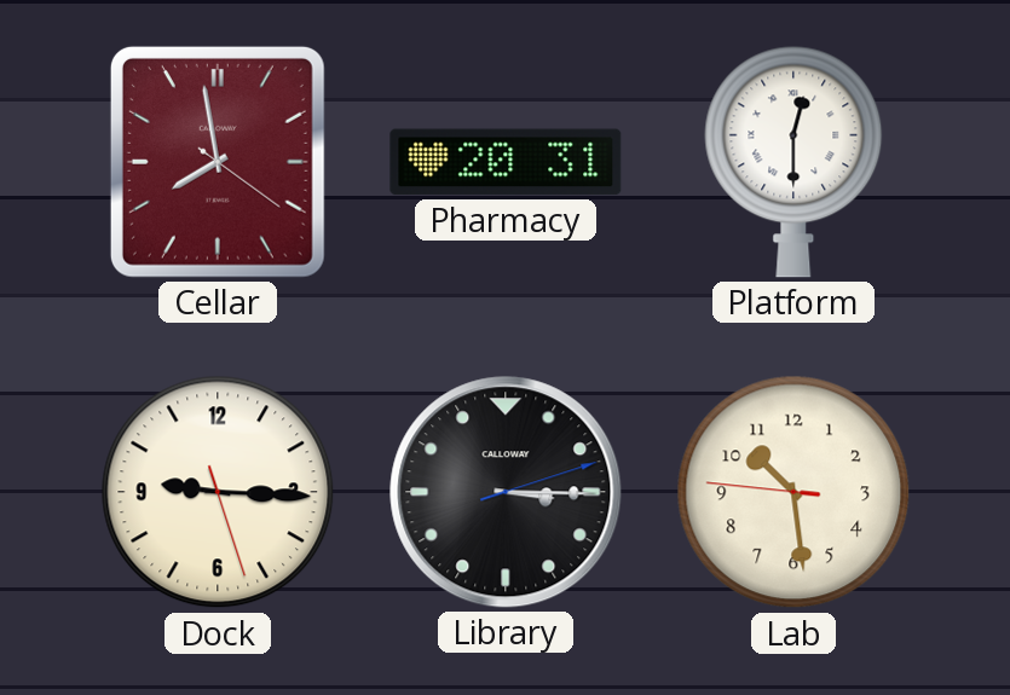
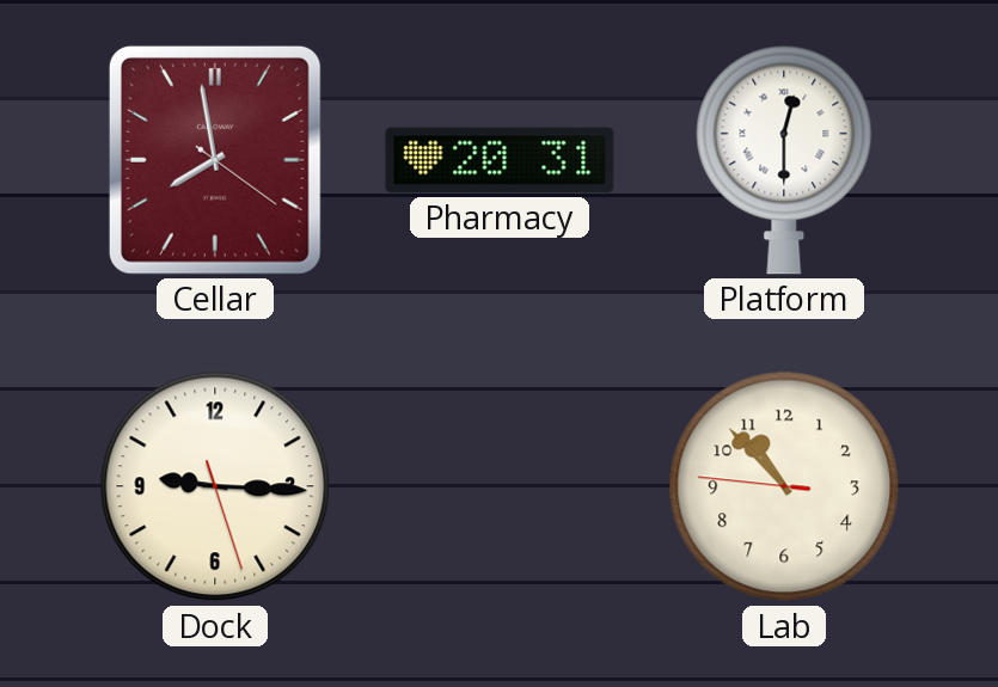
Library: 3:15 -> none (506, 492)
Lab: 10:28 -> 10:52 (784, 486)
